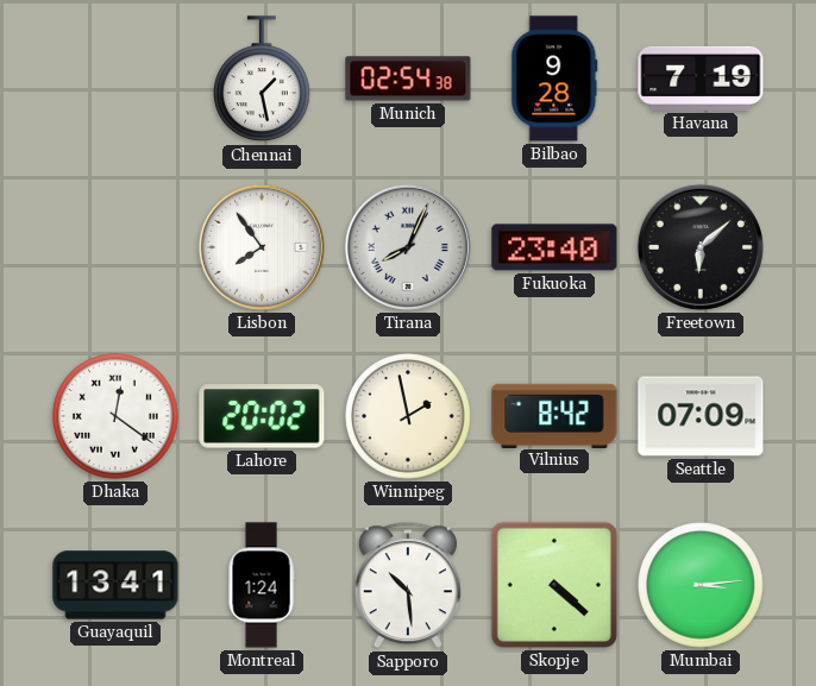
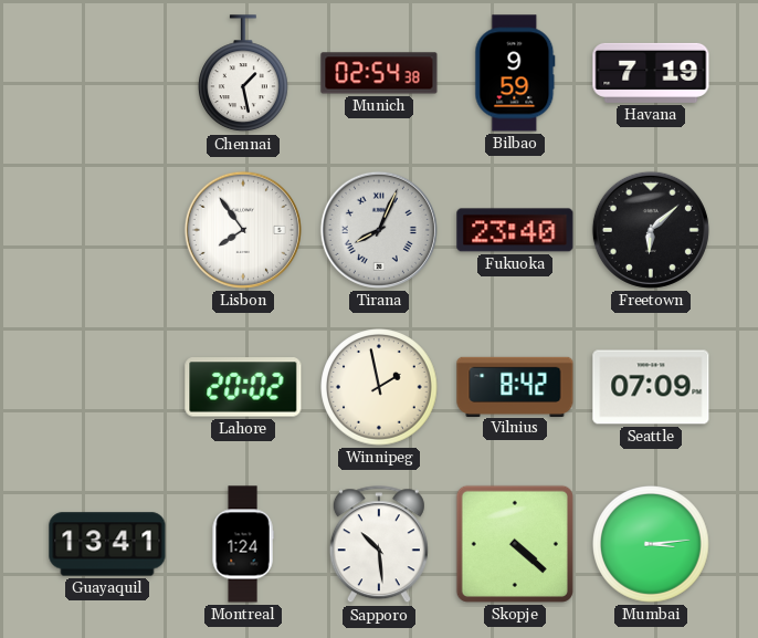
Bilbao: 9:28 -> 9:59 (515, 73)
Dhaka: 12:21 -> none (115, 416)
